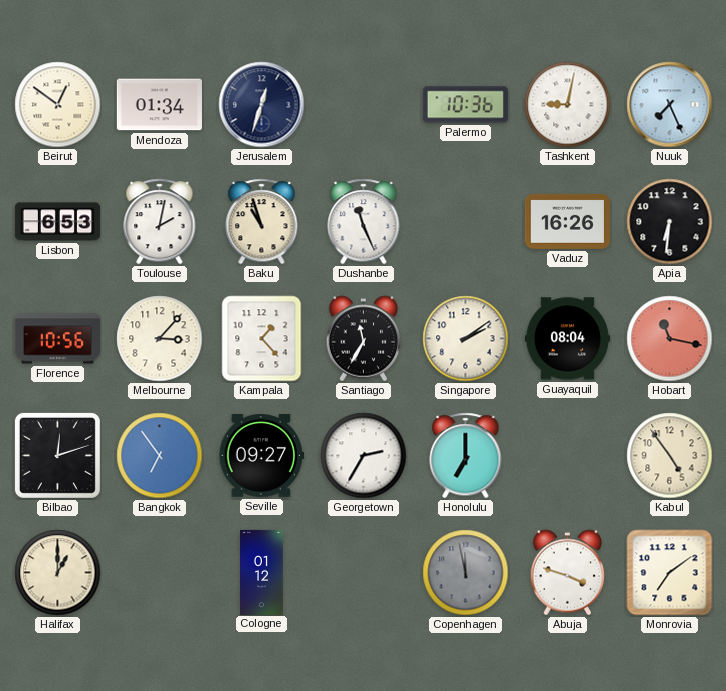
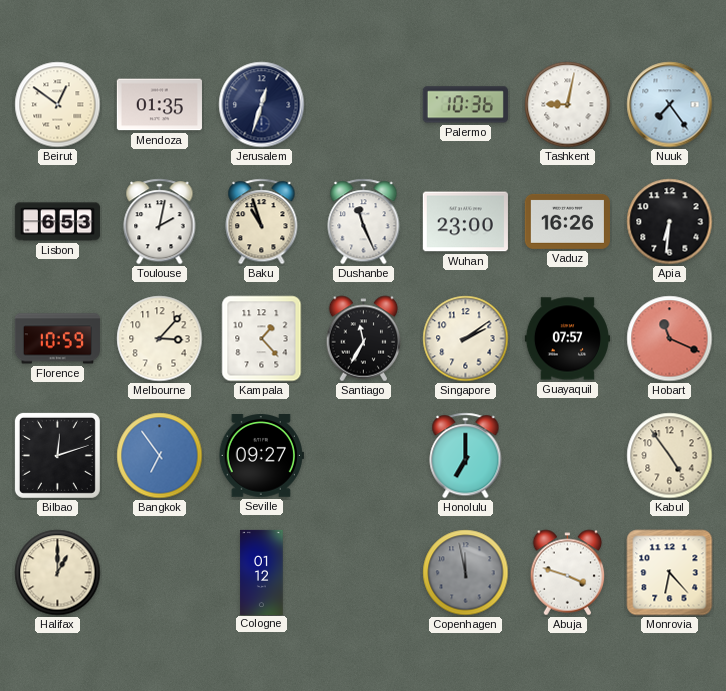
Mendoza: 01:34 -> 01:35 (159, 105)
Nuuk: 7:26 -> 7:24 (670, 105)
Wuhan: none -> 23:00 (465, 222)
Florence: 10:56 -> 10:59 (57, 339)
Guayaquil: 08:04 -> 07:57 (567, 339)
Hobart: 11:17 -> 11:19 (670, 339)
Georgetown: 2:35 -> none (364, 456)
Monrovia: 7:09 -> 6:23 (670, 573)
